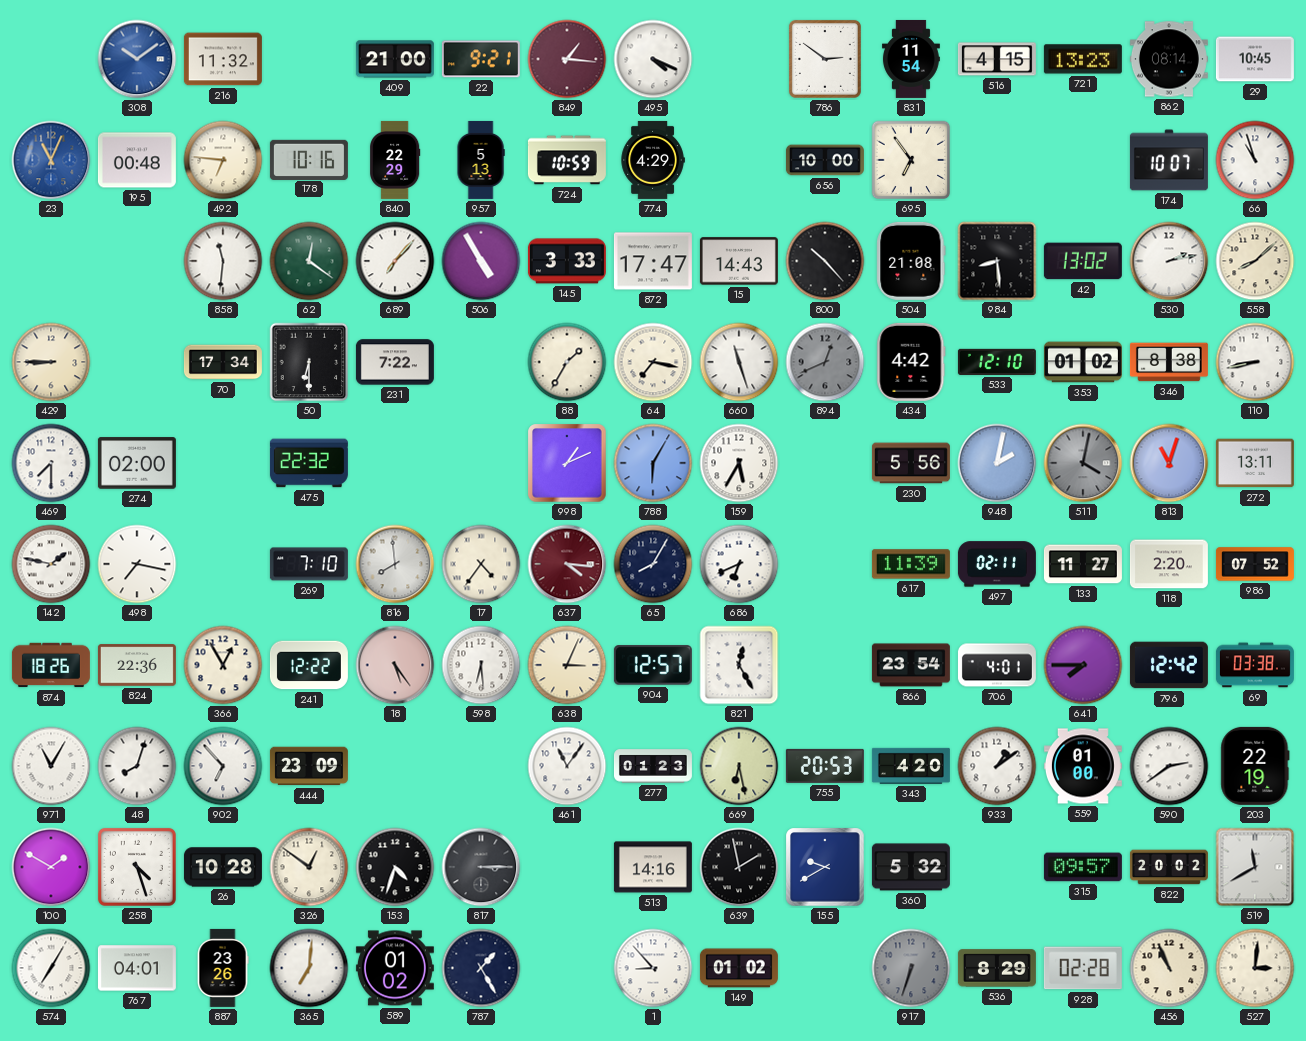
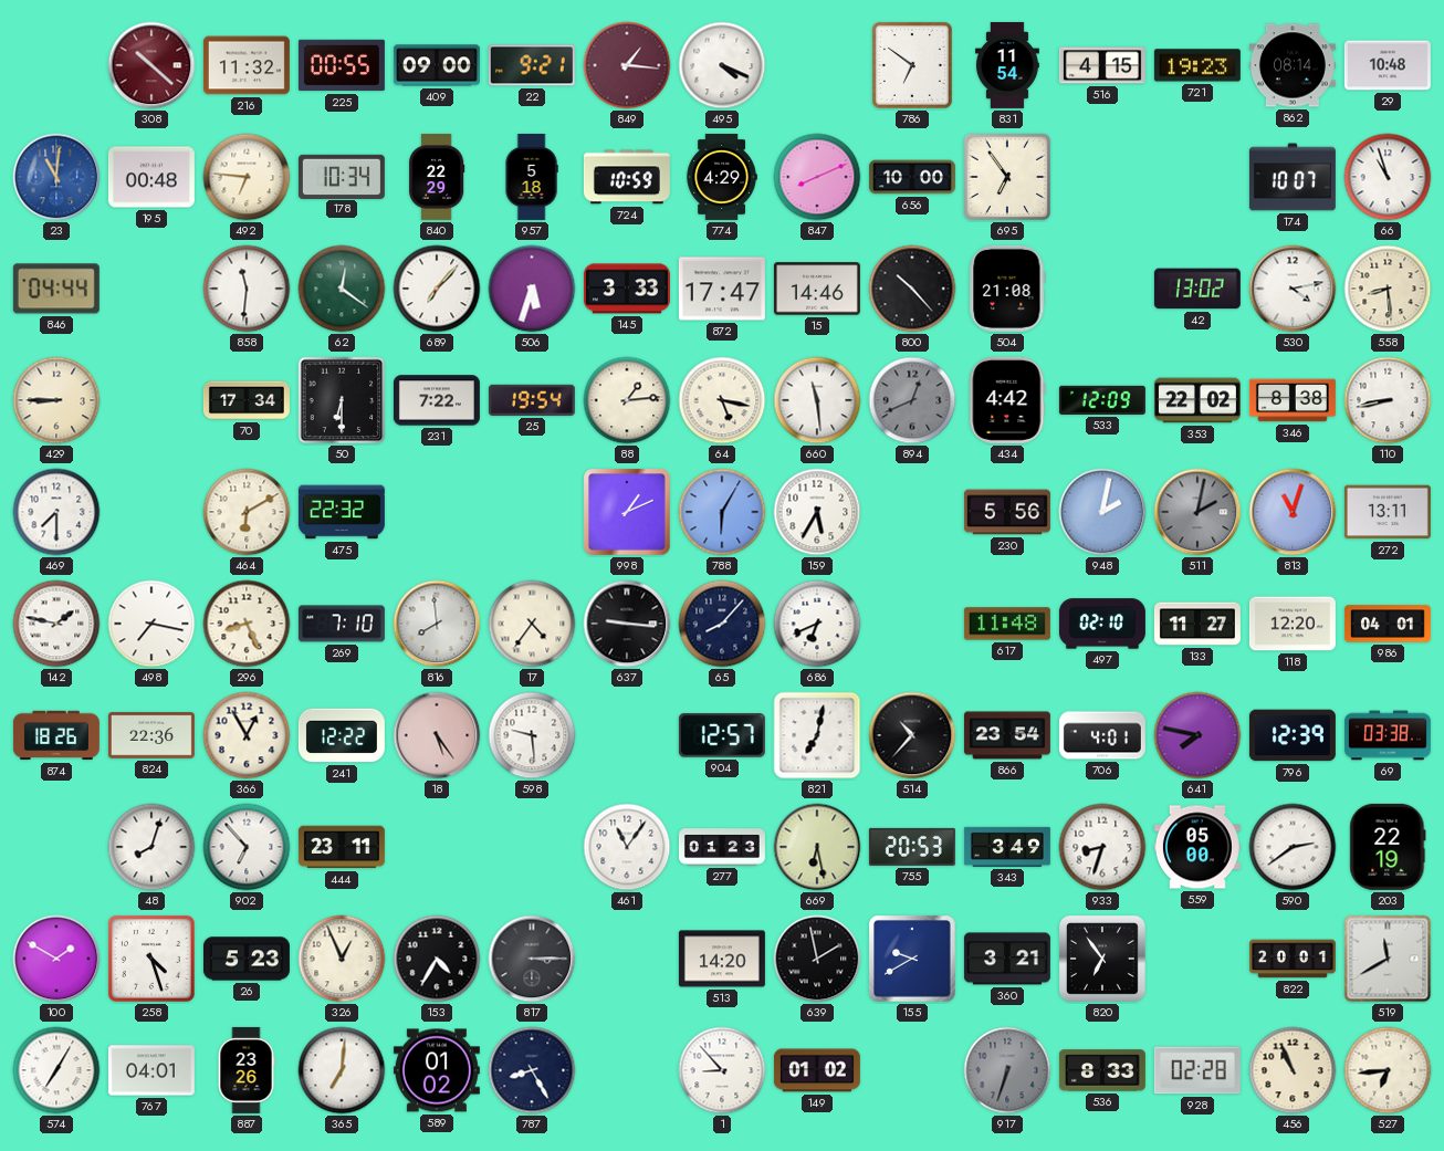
308: 10:09 -> 10:22 (151, 65)
308 dial: blue -> burgundy (151, 65)
225: none -> 00:55 (342, 65)
409: 21:00 -> 09:00 (437, 65)
786: 2:51 -> 6:51 (912, 65)
721: 13:23 -> 19:23 (1197, 65)
29: 10:45 -> 10:48 (1388, 65)
23: 11:04 -> 11:01 (56, 177)
178: 10:16 -> 10:34 (342, 176)
957: 5:13 -> 5:18 (532, 177)
847: none -> 8:11 (817, 177)
846: none -> 04:44 (56, 289)
506: 4:55 -> 5:33 (532, 289)
15: 14:43 -> 14:46 (817, 289)
984: 8:29 -> none (997, 261)
530: 2:13 -> 4:13 (1293, 289)
558: 8:08 -> 8:29 (1388, 289)
25: none -> 19:54 (532, 400)
88: 1:35 -> 1:14 (627, 400)
64: 7:17 -> 5:17 (722, 400)
660: 11:27 -> 11:29 (817, 400)
533: 12:10 -> 12:09 (1102, 400)
353: 01:02 -> 22:02 (1197, 400)
274: 02:00 -> none (137, 463)
464: none -> 6:10 (247, 512)
511: 4:02 -> 2:02 (1197, 512)
296: none -> 8:26 (247, 624)
637: 4:16 -> 9:16 (627, 624)
637 dial: burgundy -> black (627, 624)
65: 8:05 -> 8:07 (722, 624)
617: 11:39 -> 11:48 (1007, 624)
497: 02:11 -> 02:10 (1102, 624)
118: 2:20 -> 12:20 (1293, 624)
986: 07:52 -> 04:01 (1388, 624)
598: 6:29 -> 9:29 (532, 735)
638: 3:04 -> none (567, 665)
821: 12:25 -> 7:02 (817, 735)
514: none -> 10:37 (912, 735)
641: 7:45 -> 7:47 (1197, 735)
796: 12:42 -> 12:39 (1293, 735)
971: 11:05 -> none (51, 766)
444: 23:09 -> 23:11 (342, 847)
343: 4:20 -> 3:49 (1007, 847)
933: 1:09 -> 8:33 (1102, 847)
559: 01:00 -> 05:00 (1197, 847)
26: 10:28 -> 5:23 (247, 959)
326: 12:51 -> 12:56 (342, 959)
153: 4:33 -> 4:35 (437, 959)
513: 14:16 -> 14:20 (722, 959)
360: 5:32 -> 3:21 (1007, 959)
820: none -> 6:54 (1102, 959)
315: 09:57 -> none (1083, 867)
822: 20:02 -> 20:01 (1293, 959)
787: 1:25 -> 8:25 (532, 1070)
536: 8:29 -> 8:33 (1102, 1070)
527: 3:01 -> 6:44 (1388, 1070)
